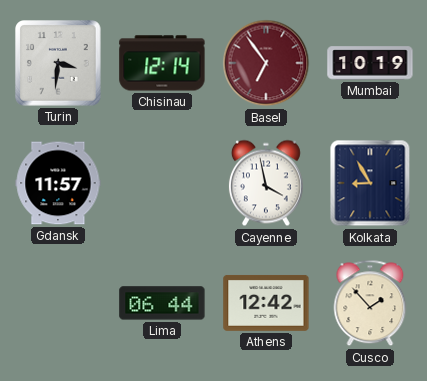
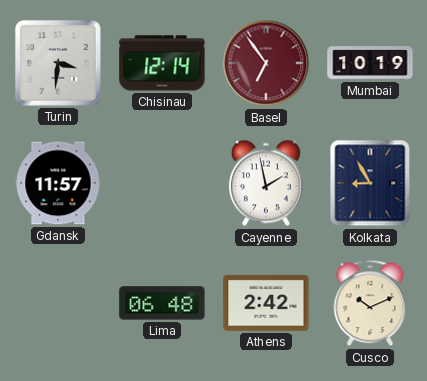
Cayenne: 3:58 -> 1:58 (266, 183)
Lima: 06:44 -> 06:48 (162, 303)
Athens: 12:42 -> 2:42 (266, 303)
Cusco: 1:53 -> 10:11 (370, 303)
